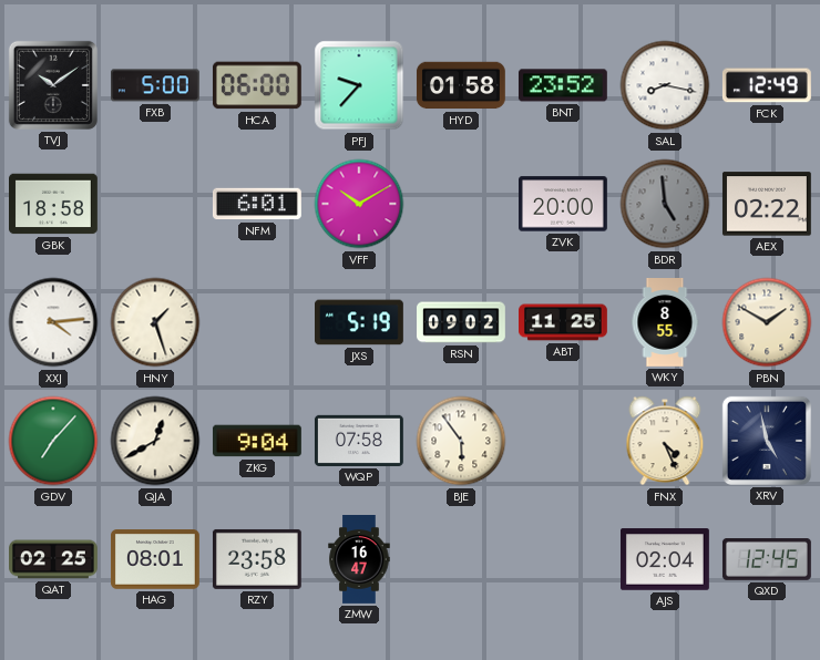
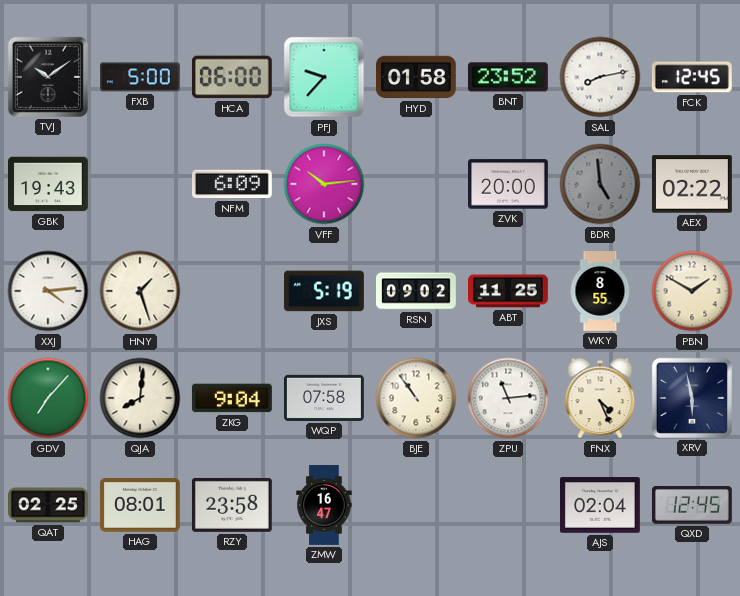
SAL: 8:17 -> 8:13 (600, 77)
FCK: 12:49 -> 12:45 (692, 77)
GBK: 18:58 -> 19:43 (49, 184)
NFM: 6:01 -> 6:09 (232, 184)
VFF: 10:10 -> 10:14 (324, 184)
QJA: 12:40 -> 8:01 (140, 398)
BJE: 5:54 -> 10:54 (416, 398)
ZPU: none -> 11:14 (508, 398)
XRV: 4:58 -> 5:58 (692, 398)
